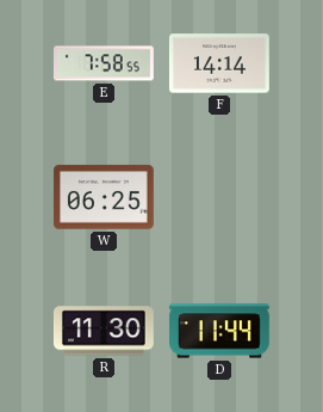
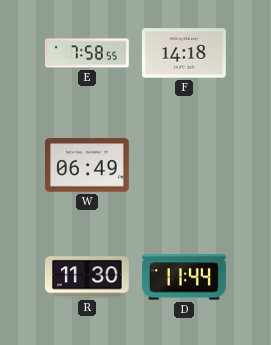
F: 14:14 -> 14:18 (184, 53)
W: 06:25 -> 06:49 (87, 165)
